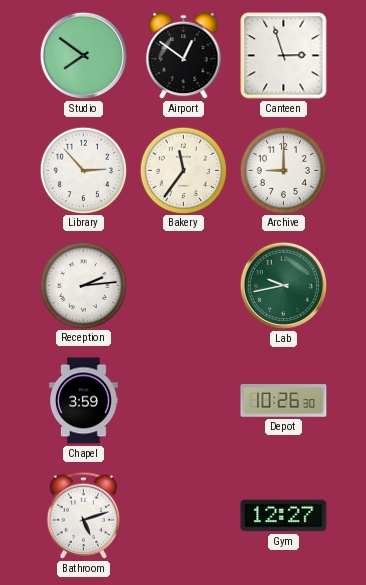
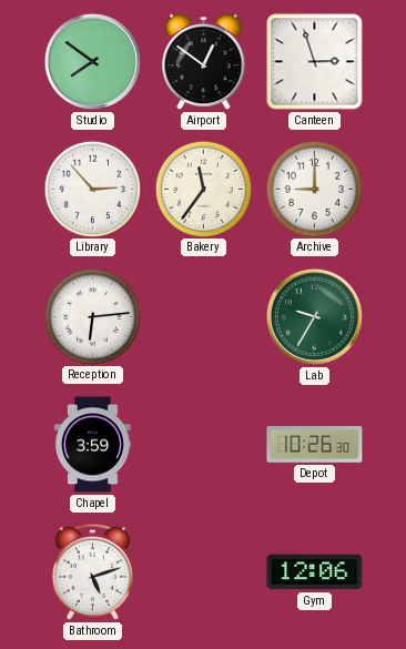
Reception: 2:14 -> 6:14 (92, 316)
Lab: 9:43 -> 9:35 (314, 316)
Gym: 12:27 -> 12:06 (315, 572)
